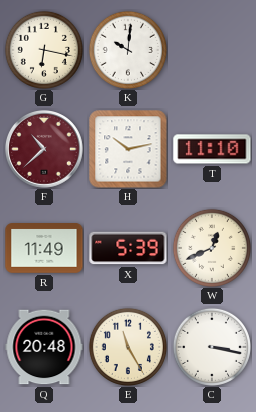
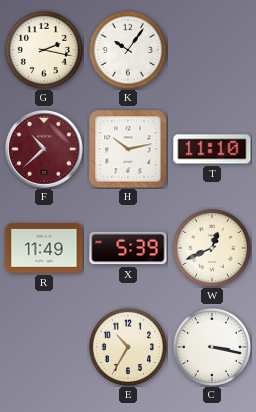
G: 6:17 -> 2:17 (44, 50)
K: 10:01 -> 10:06 (128, 50)
Q: 20:48 -> none (44, 347)
E: 11:25 -> 10:35 (128, 347)
